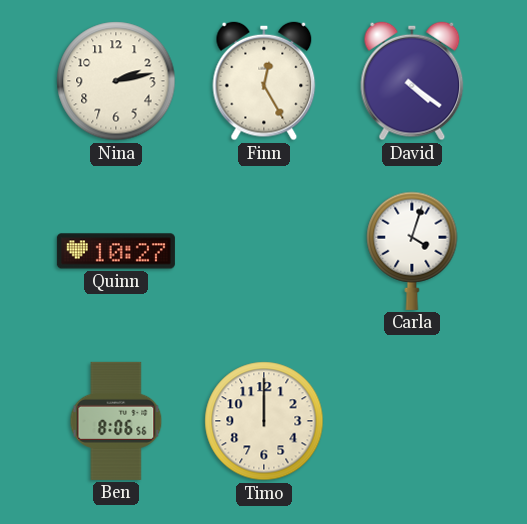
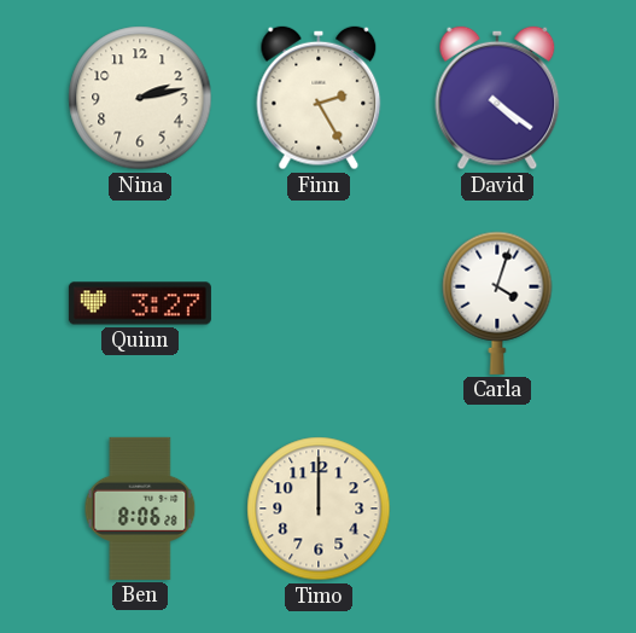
Finn: 12:25 -> 2:25 (319, 98)
Quinn: 10:27 -> 3:27 (140, 303)
Ben: 8:06:56 -> 8:06:28 (140, 509)
